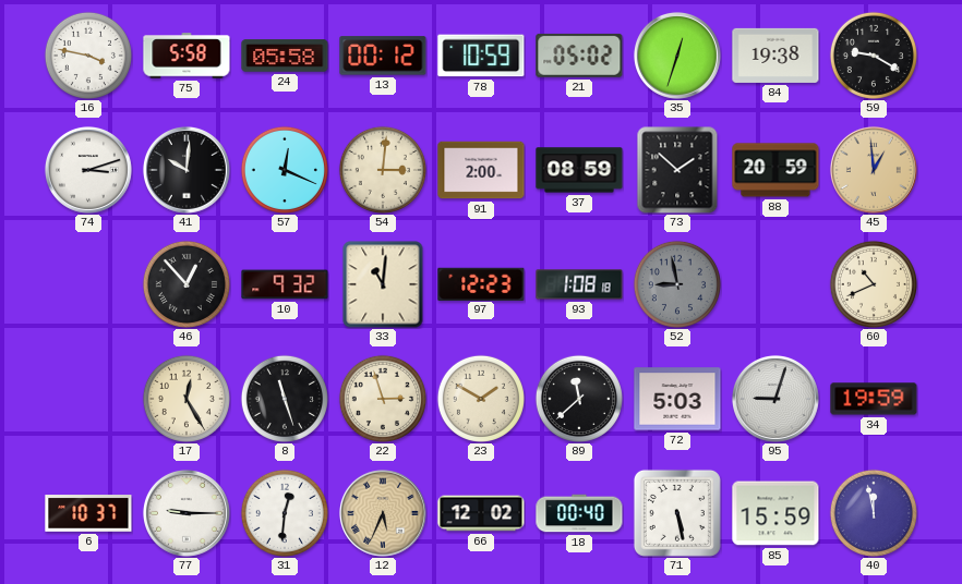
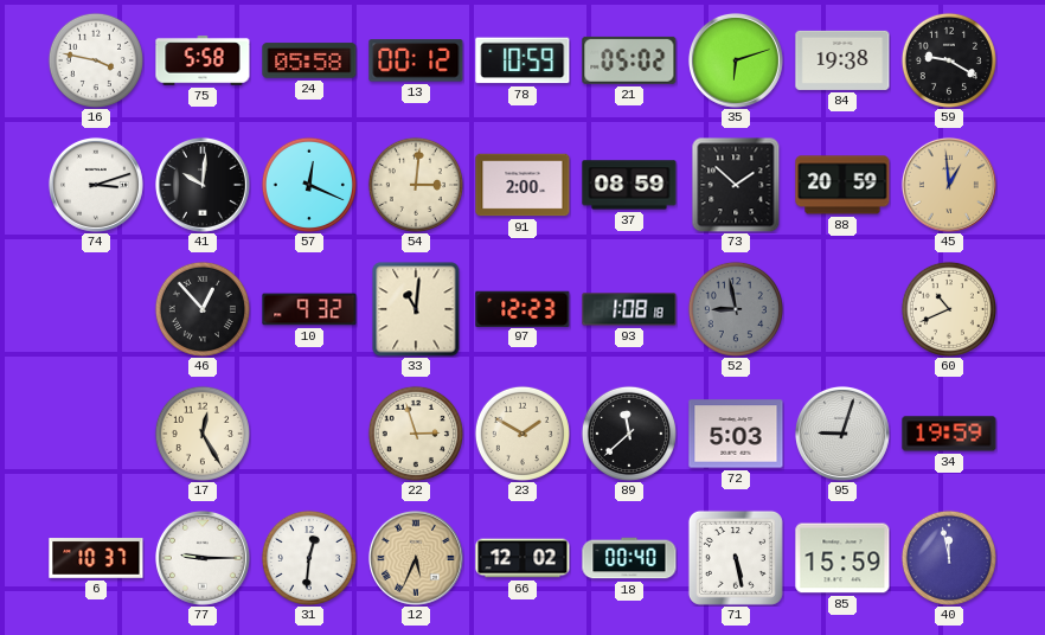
35: 12:33 -> 6:12 (736, 60)
8: 11:27 -> none (285, 399)
